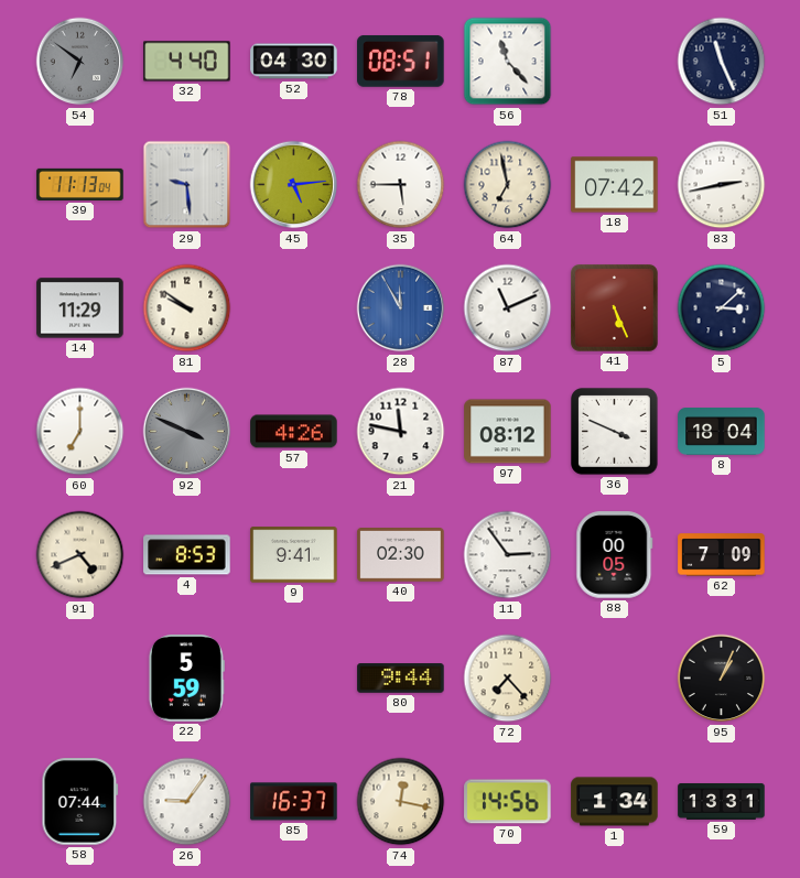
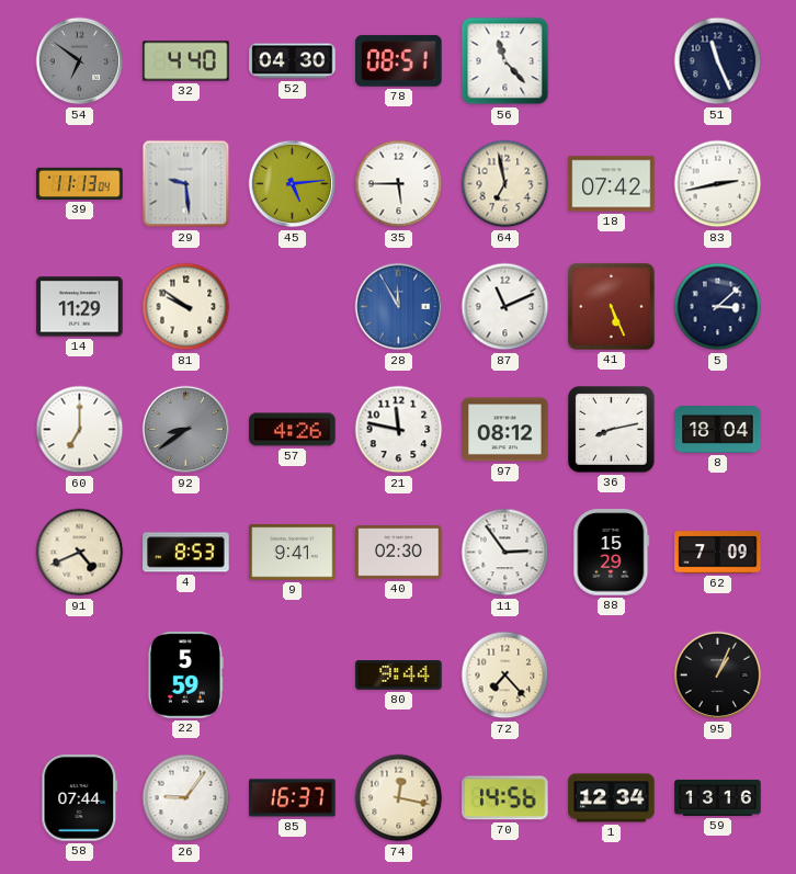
92: 3:49 -> 8:39 (186, 430)
36: 3:49 -> 8:13 (612, 430)
88: 00:05 -> 15:29 (612, 553)
1: 1:34 -> 12:34 (612, 798)
59: 13:31 -> 13:16 (718, 797)
